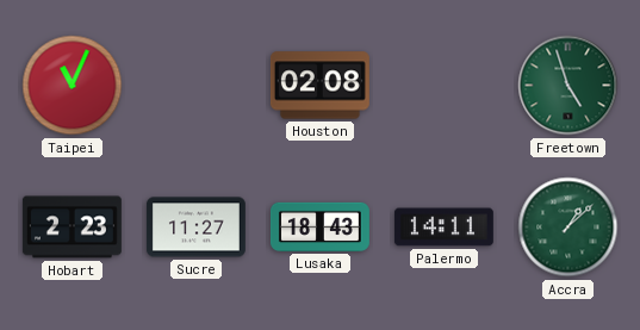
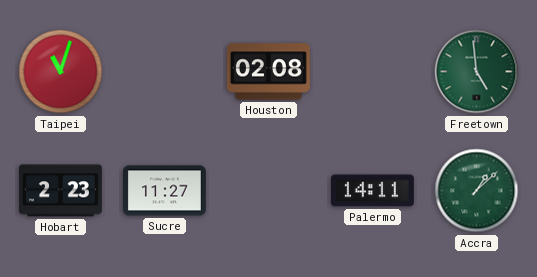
Taipei: 11:04 -> 11:03 (61, 72)
Freetown: 4:57 -> 4:59 (477, 72)
Lusaka: 18:43 -> none (319, 226)
